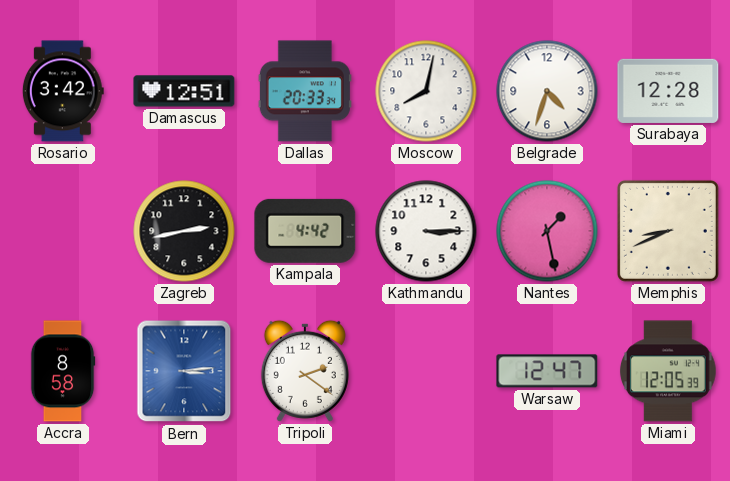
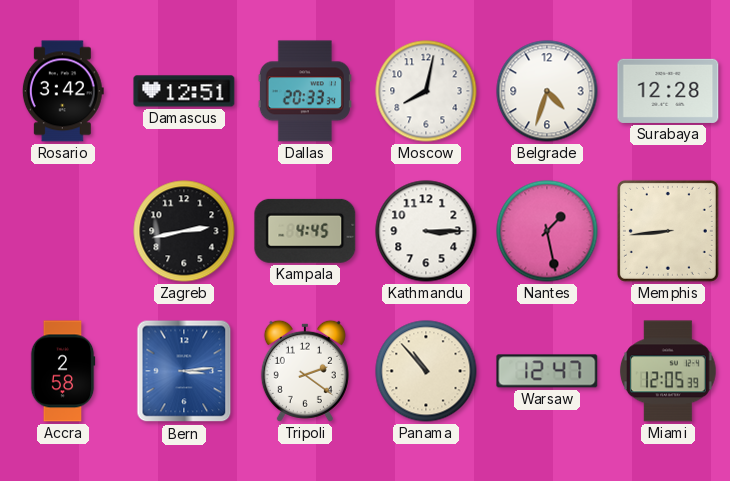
Kampala: 4:42 -> 4:45 (305, 231)
Memphis: 8:41 -> 8:44 (668, 231)
Accra: 8:58 -> 2:58 (63, 371)
Panama: none -> 10:53 (426, 371)
